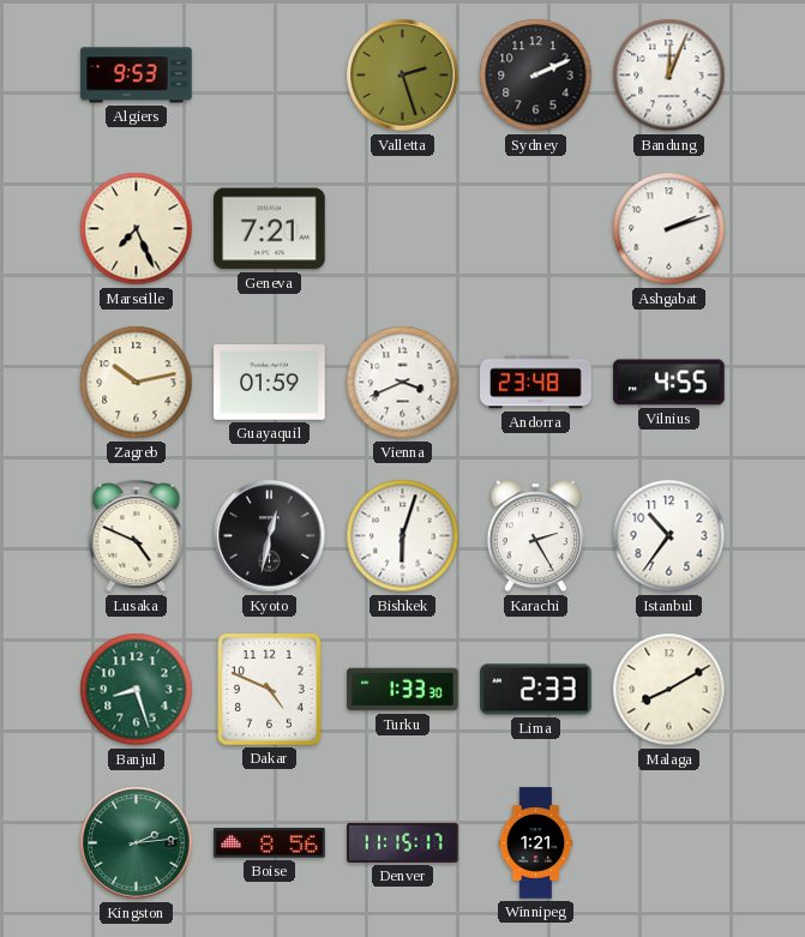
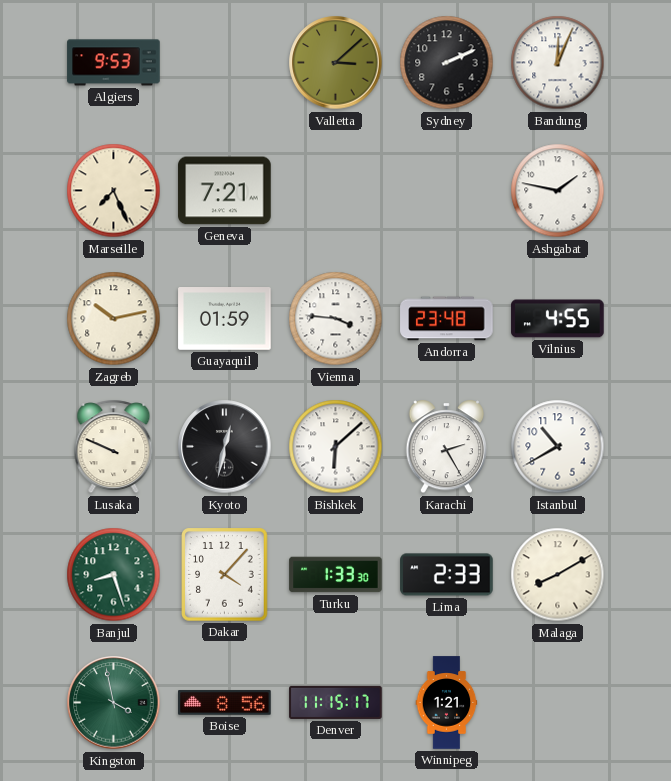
Valletta: 2:27 -> 3:08 (336, 63)
Ashgabat: 2:12 -> 1:47 (558, 191)
Vienna: 3:41 -> 3:46 (336, 319)
Lusaka: 4:49 -> 9:49 (114, 447)
Bishkek: 6:03 -> 6:08 (336, 447)
Istanbul: 10:36 -> 10:40 (558, 447)
Dakar: 4:49 -> 4:07 (225, 575)
Kingston: 2:14 -> 3:58 (114, 703)
